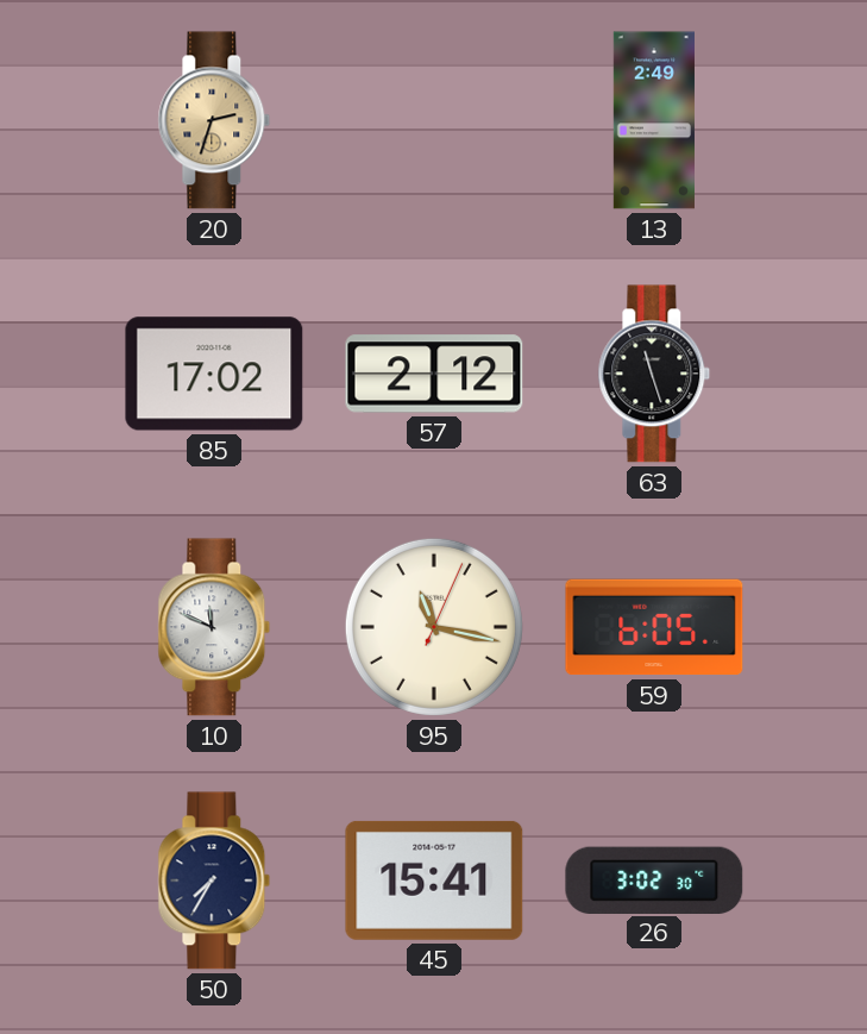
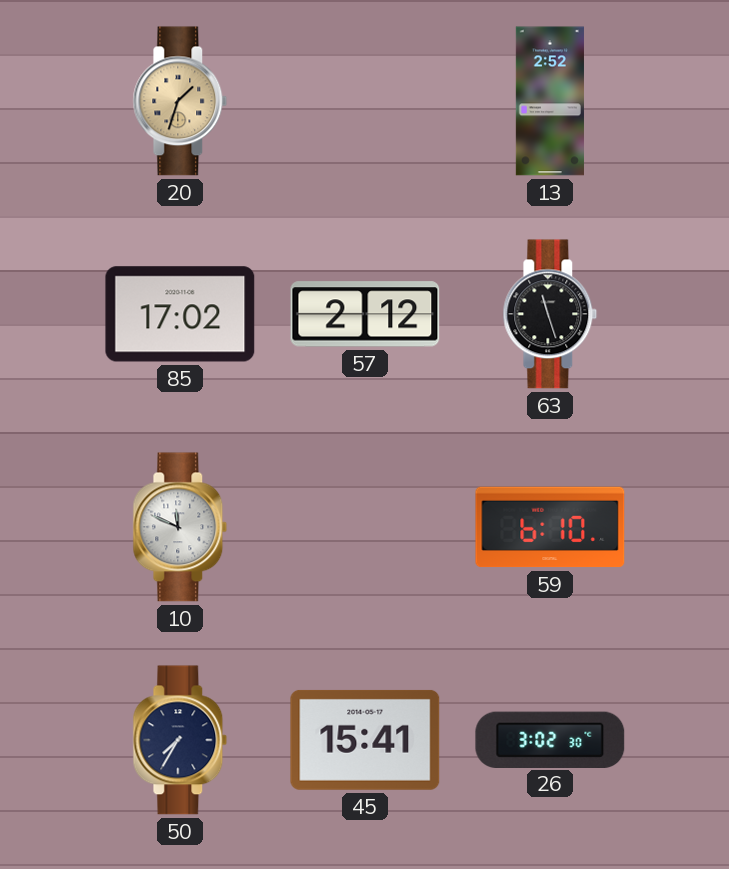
20: 2:33 -> 1:33 (180, 101)
13: 2:49 -> 2:52 (550, 101)
95: 11:17 -> none (434, 627)
59: 6:05 -> 6:10 (550, 527)
